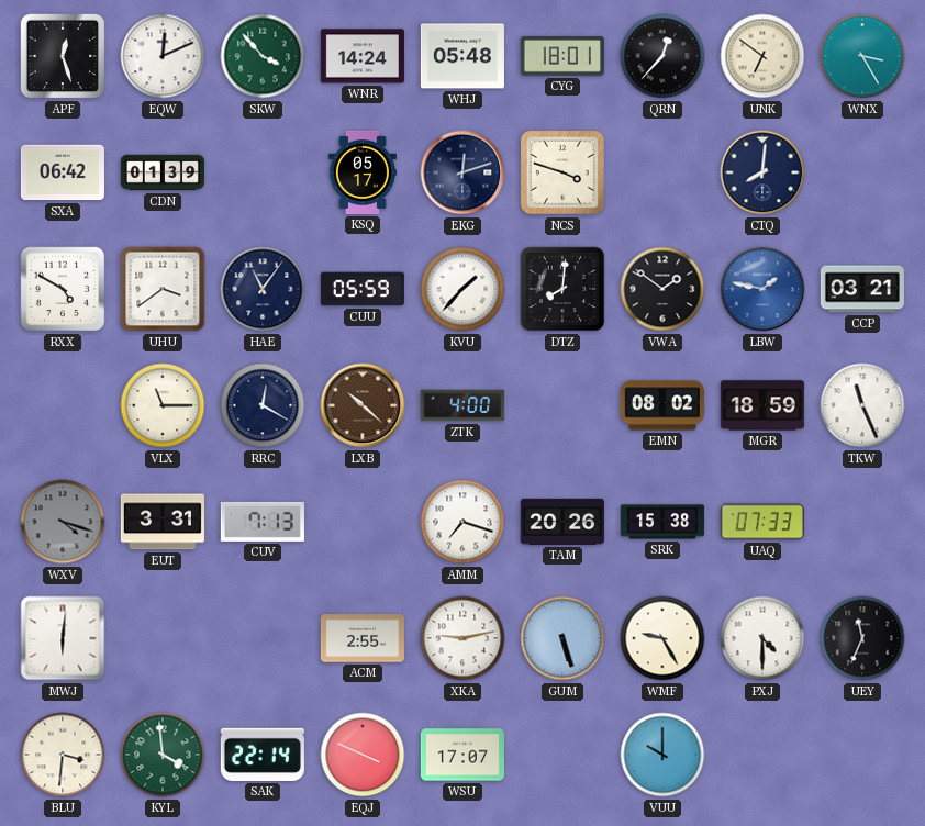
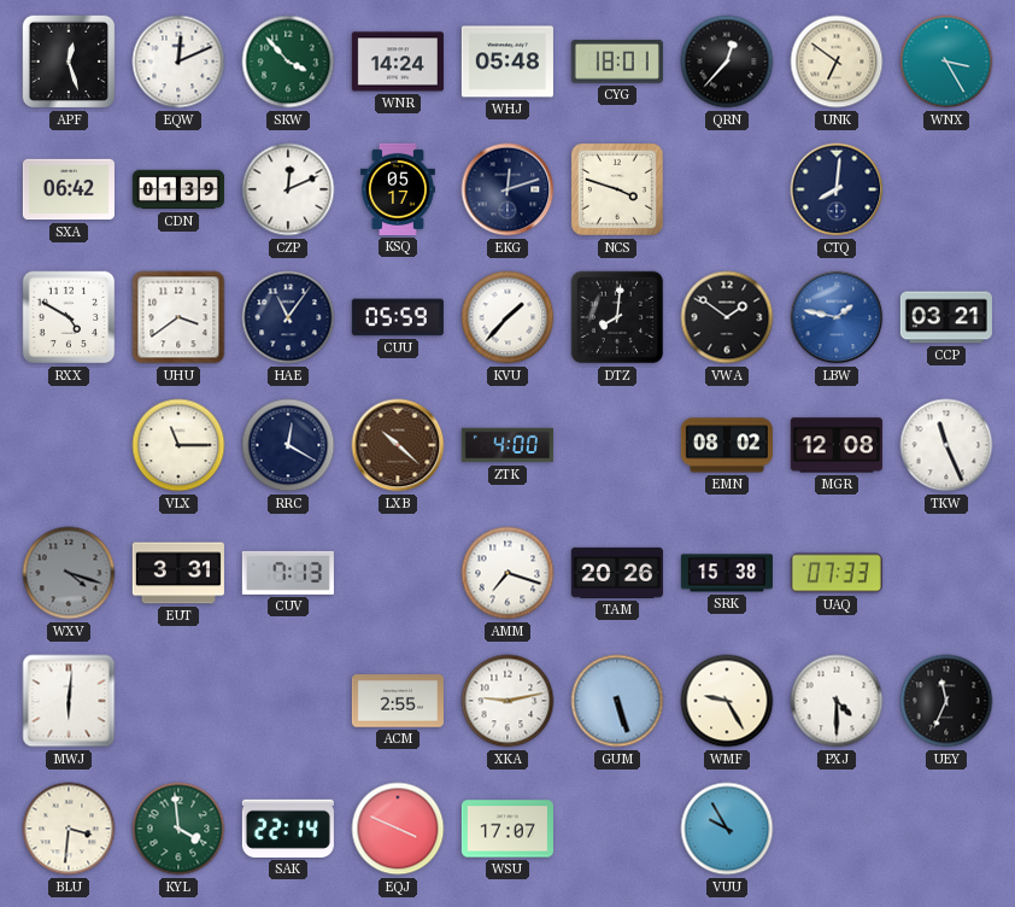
CZP: none -> 12:11 (288, 189)
MGR: 18:59 -> 12:08 (837, 445)
VUU: 10:00 -> 9:55 (727, 829)
